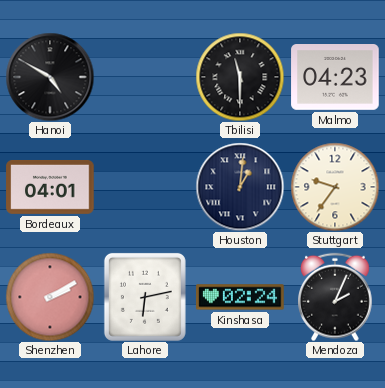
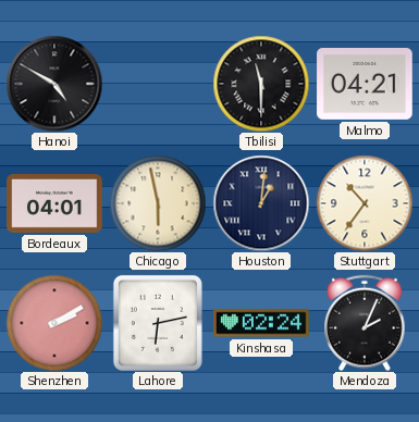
Malmo: 04:23 -> 04:21 (365, 85)
Chicago: none -> 5:58 (158, 203)
Stuttgart: 9:36 -> 10:36 (365, 203)
